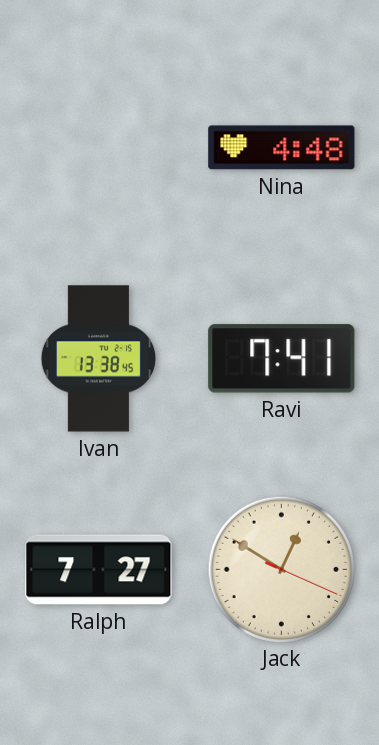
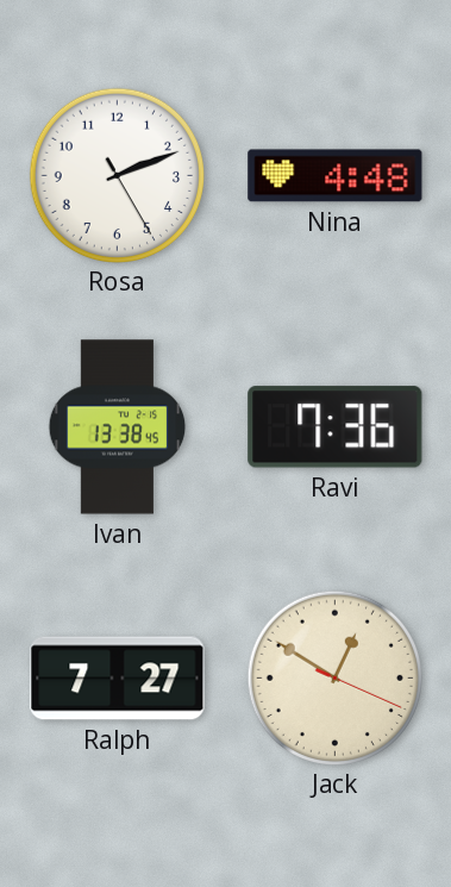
Rosa: none -> 2:11 (117, 175)
Ravi: 7:41 -> 7:36 (336, 427)
